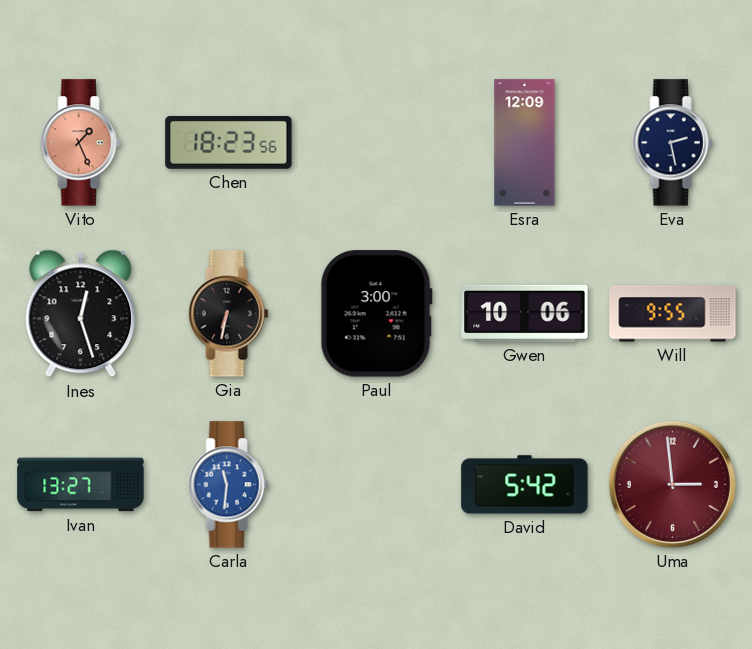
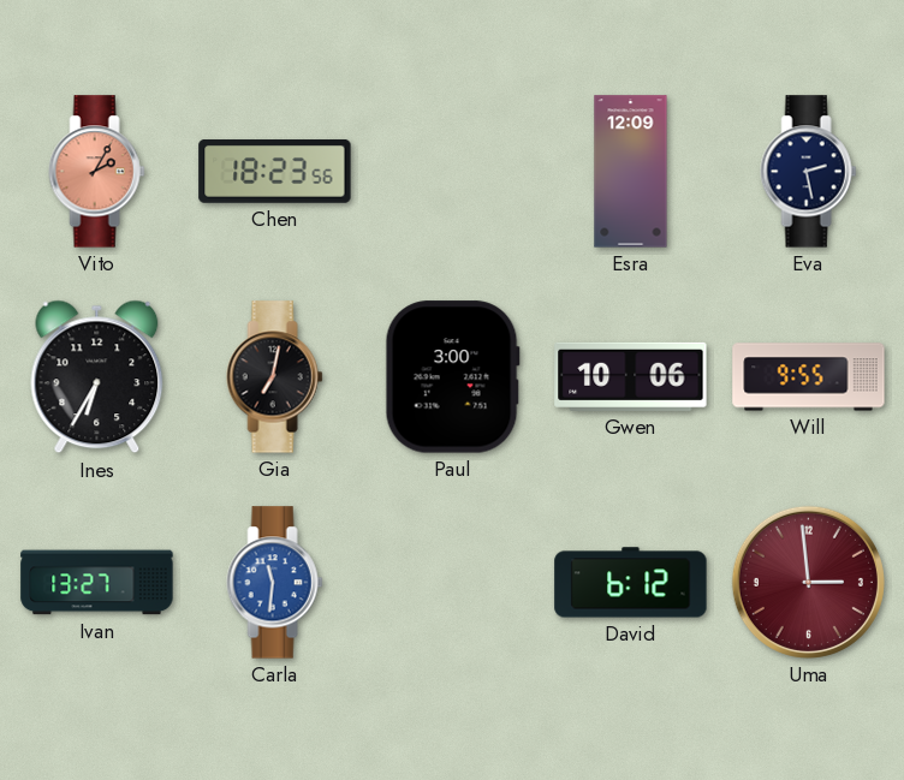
Vito: 1:26 -> 2:05 (97, 172)
Ines: 12:27 -> 6:35 (97, 377)
Gia: 6:32 -> 7:02 (275, 377)
David: 5:42 -> 6:12 (631, 583)
